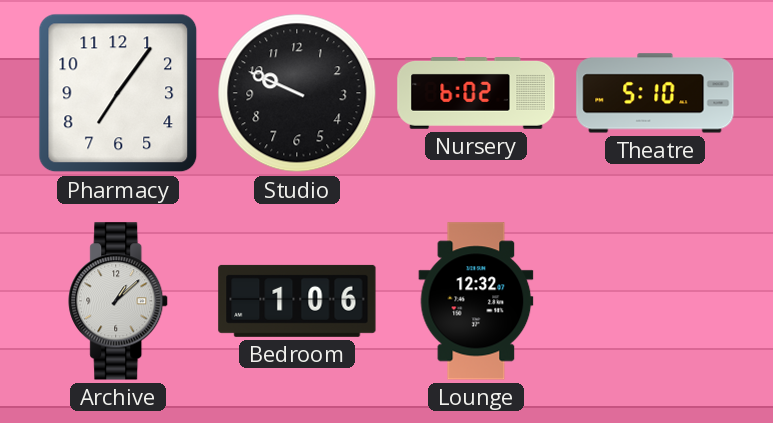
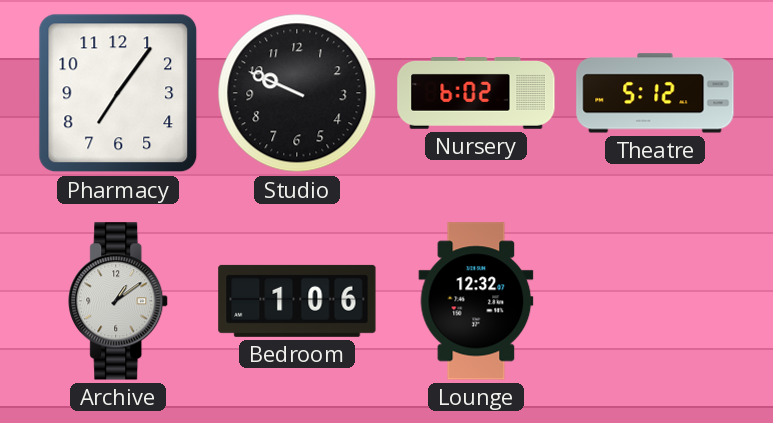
Theatre: 5:10 -> 5:12 (655, 93)
Archive: 1:08 -> 1:09 (119, 301)
